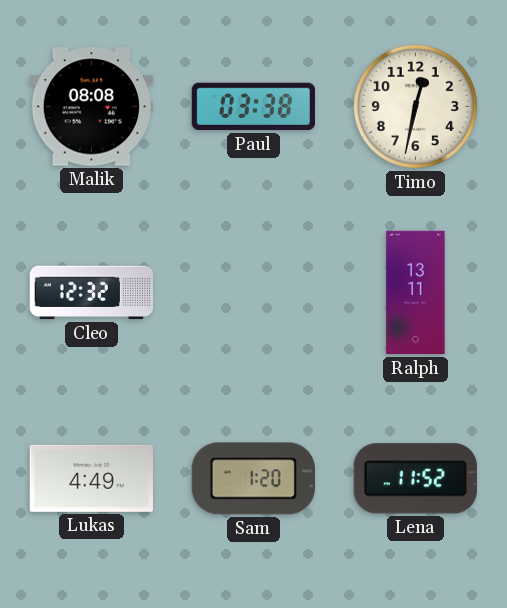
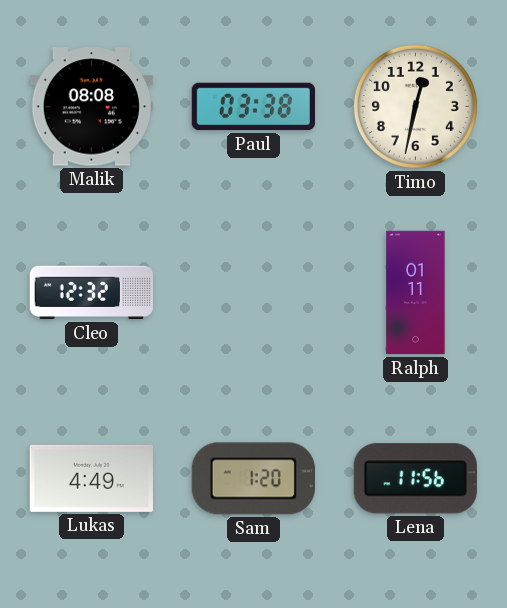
Ralph: 13:11 -> 01:11 (416, 293)
Lena: 11:52 -> 11:56 (415, 479)
